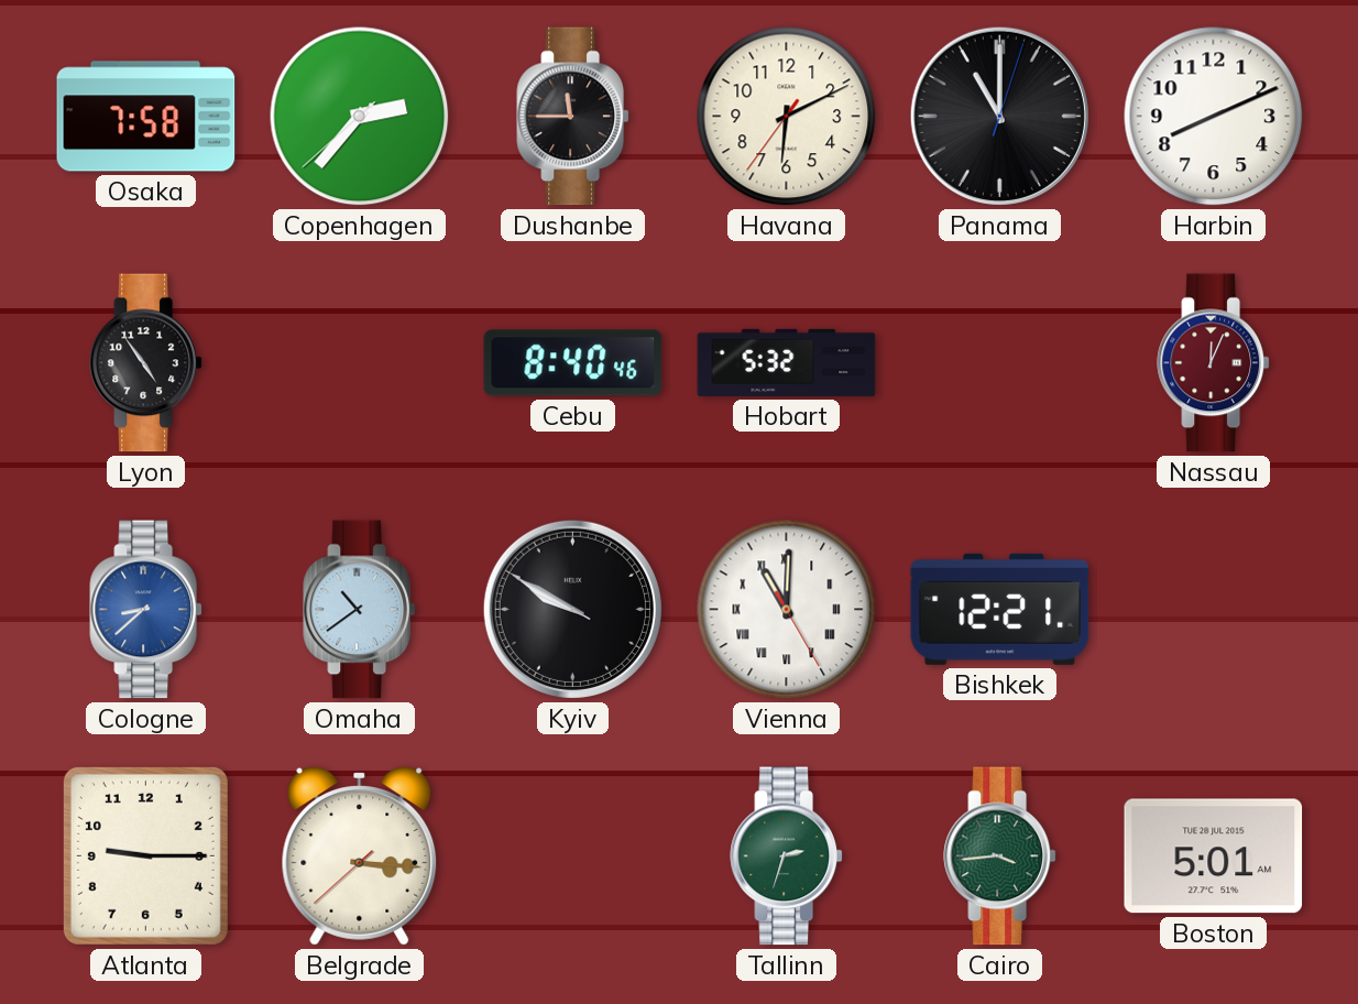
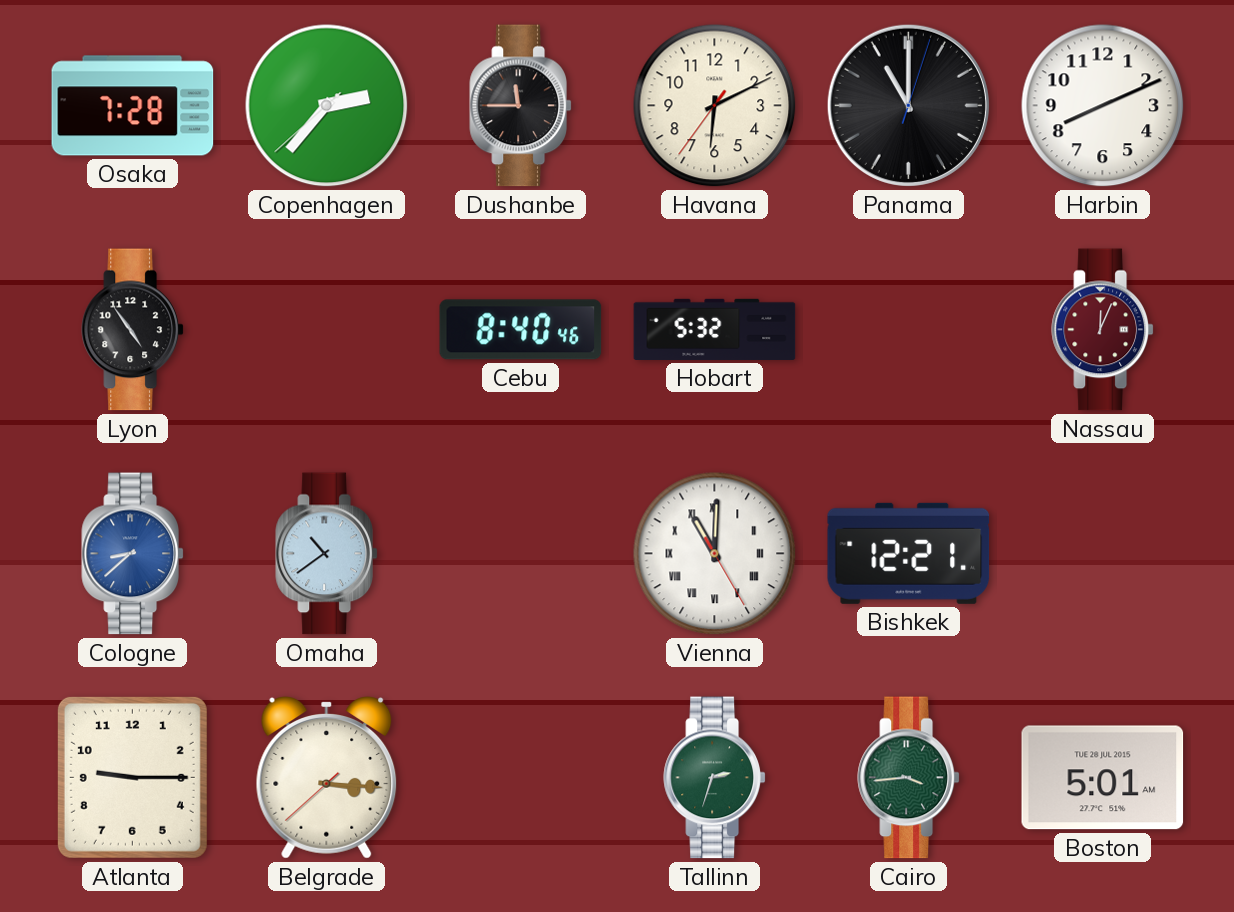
Osaka: 7:58 -> 7:28 (133, 106)
Kyiv: 9:49 -> none (572, 609)
